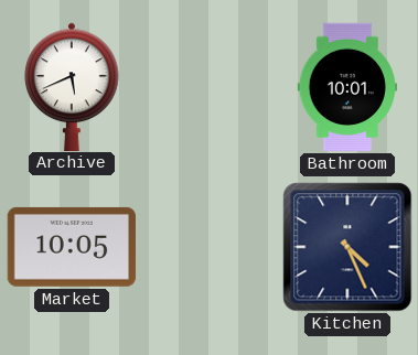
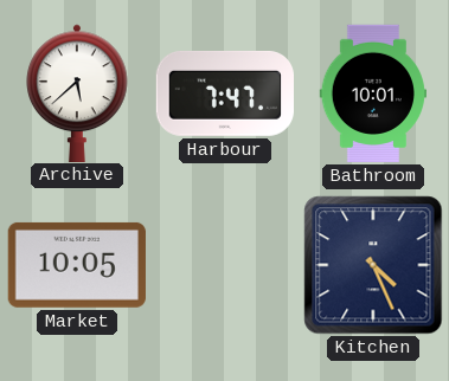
Archive: 5:41 -> 5:38 (77, 92)
Harbour: none -> 7:47 (224, 93)
